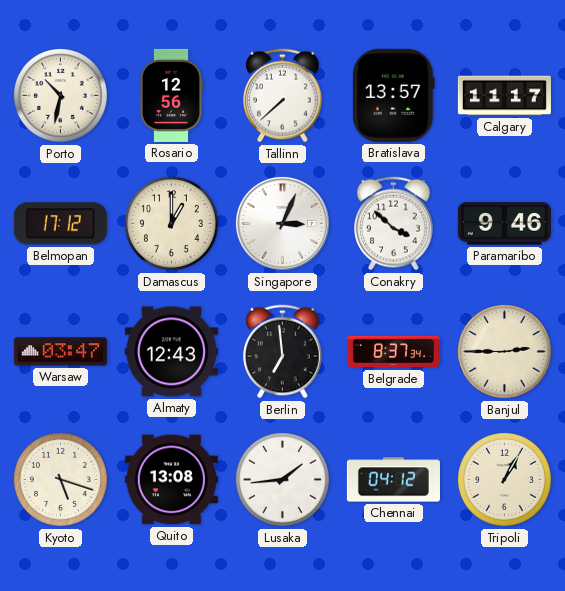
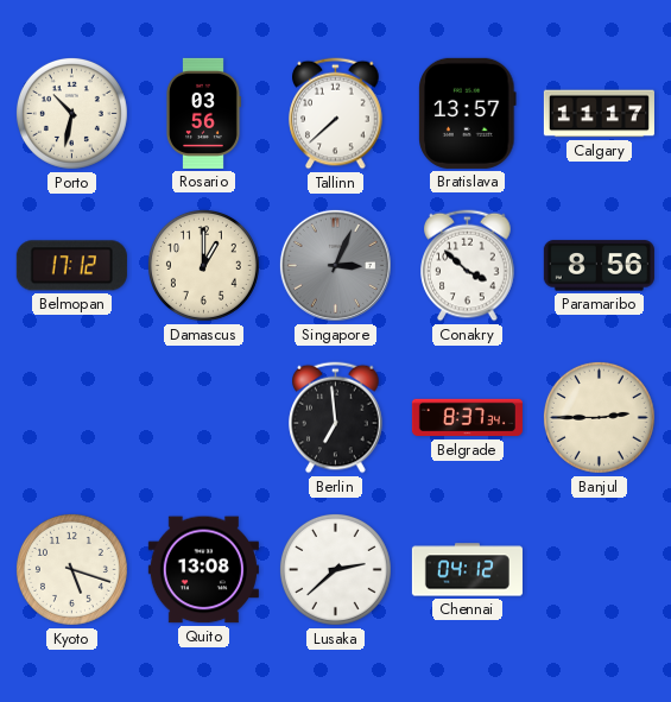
Rosario: 12:56 -> 03:56 (203, 113)
Singapore dial: white -> grey (335, 265)
Paramaribo: 9:46 -> 8:56 (599, 266)
Warsaw: 03:47 -> none (60, 352)
Almaty: 12:43 -> none (171, 352)
Lusaka: 1:44 -> 2:38 (335, 569)
Tripoli: 1:05 -> none (504, 479)
